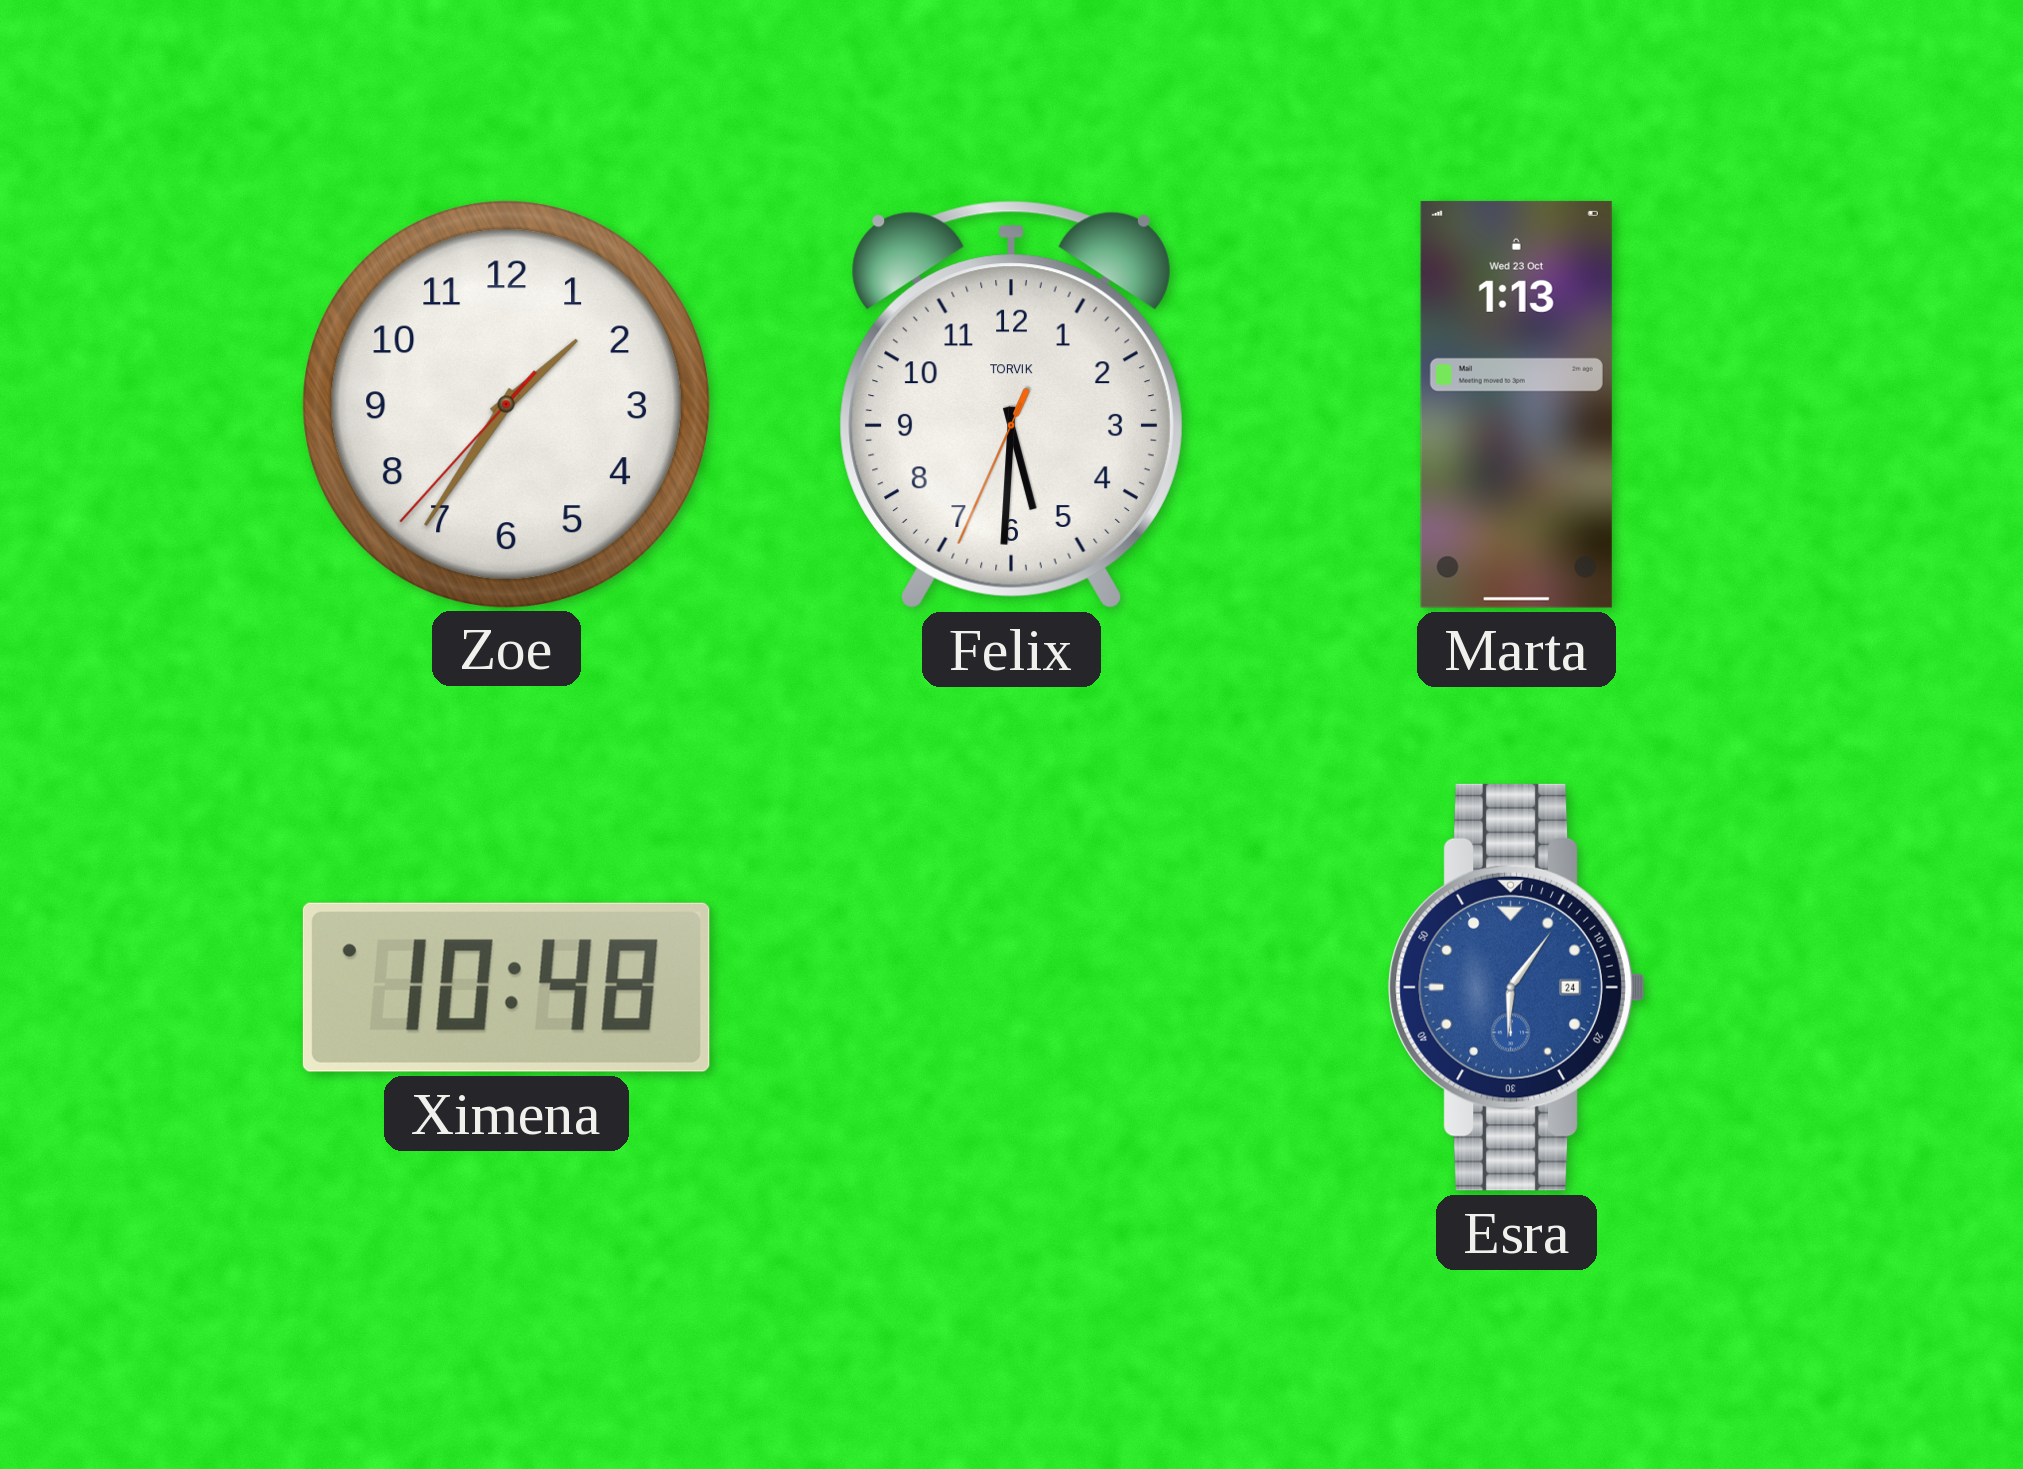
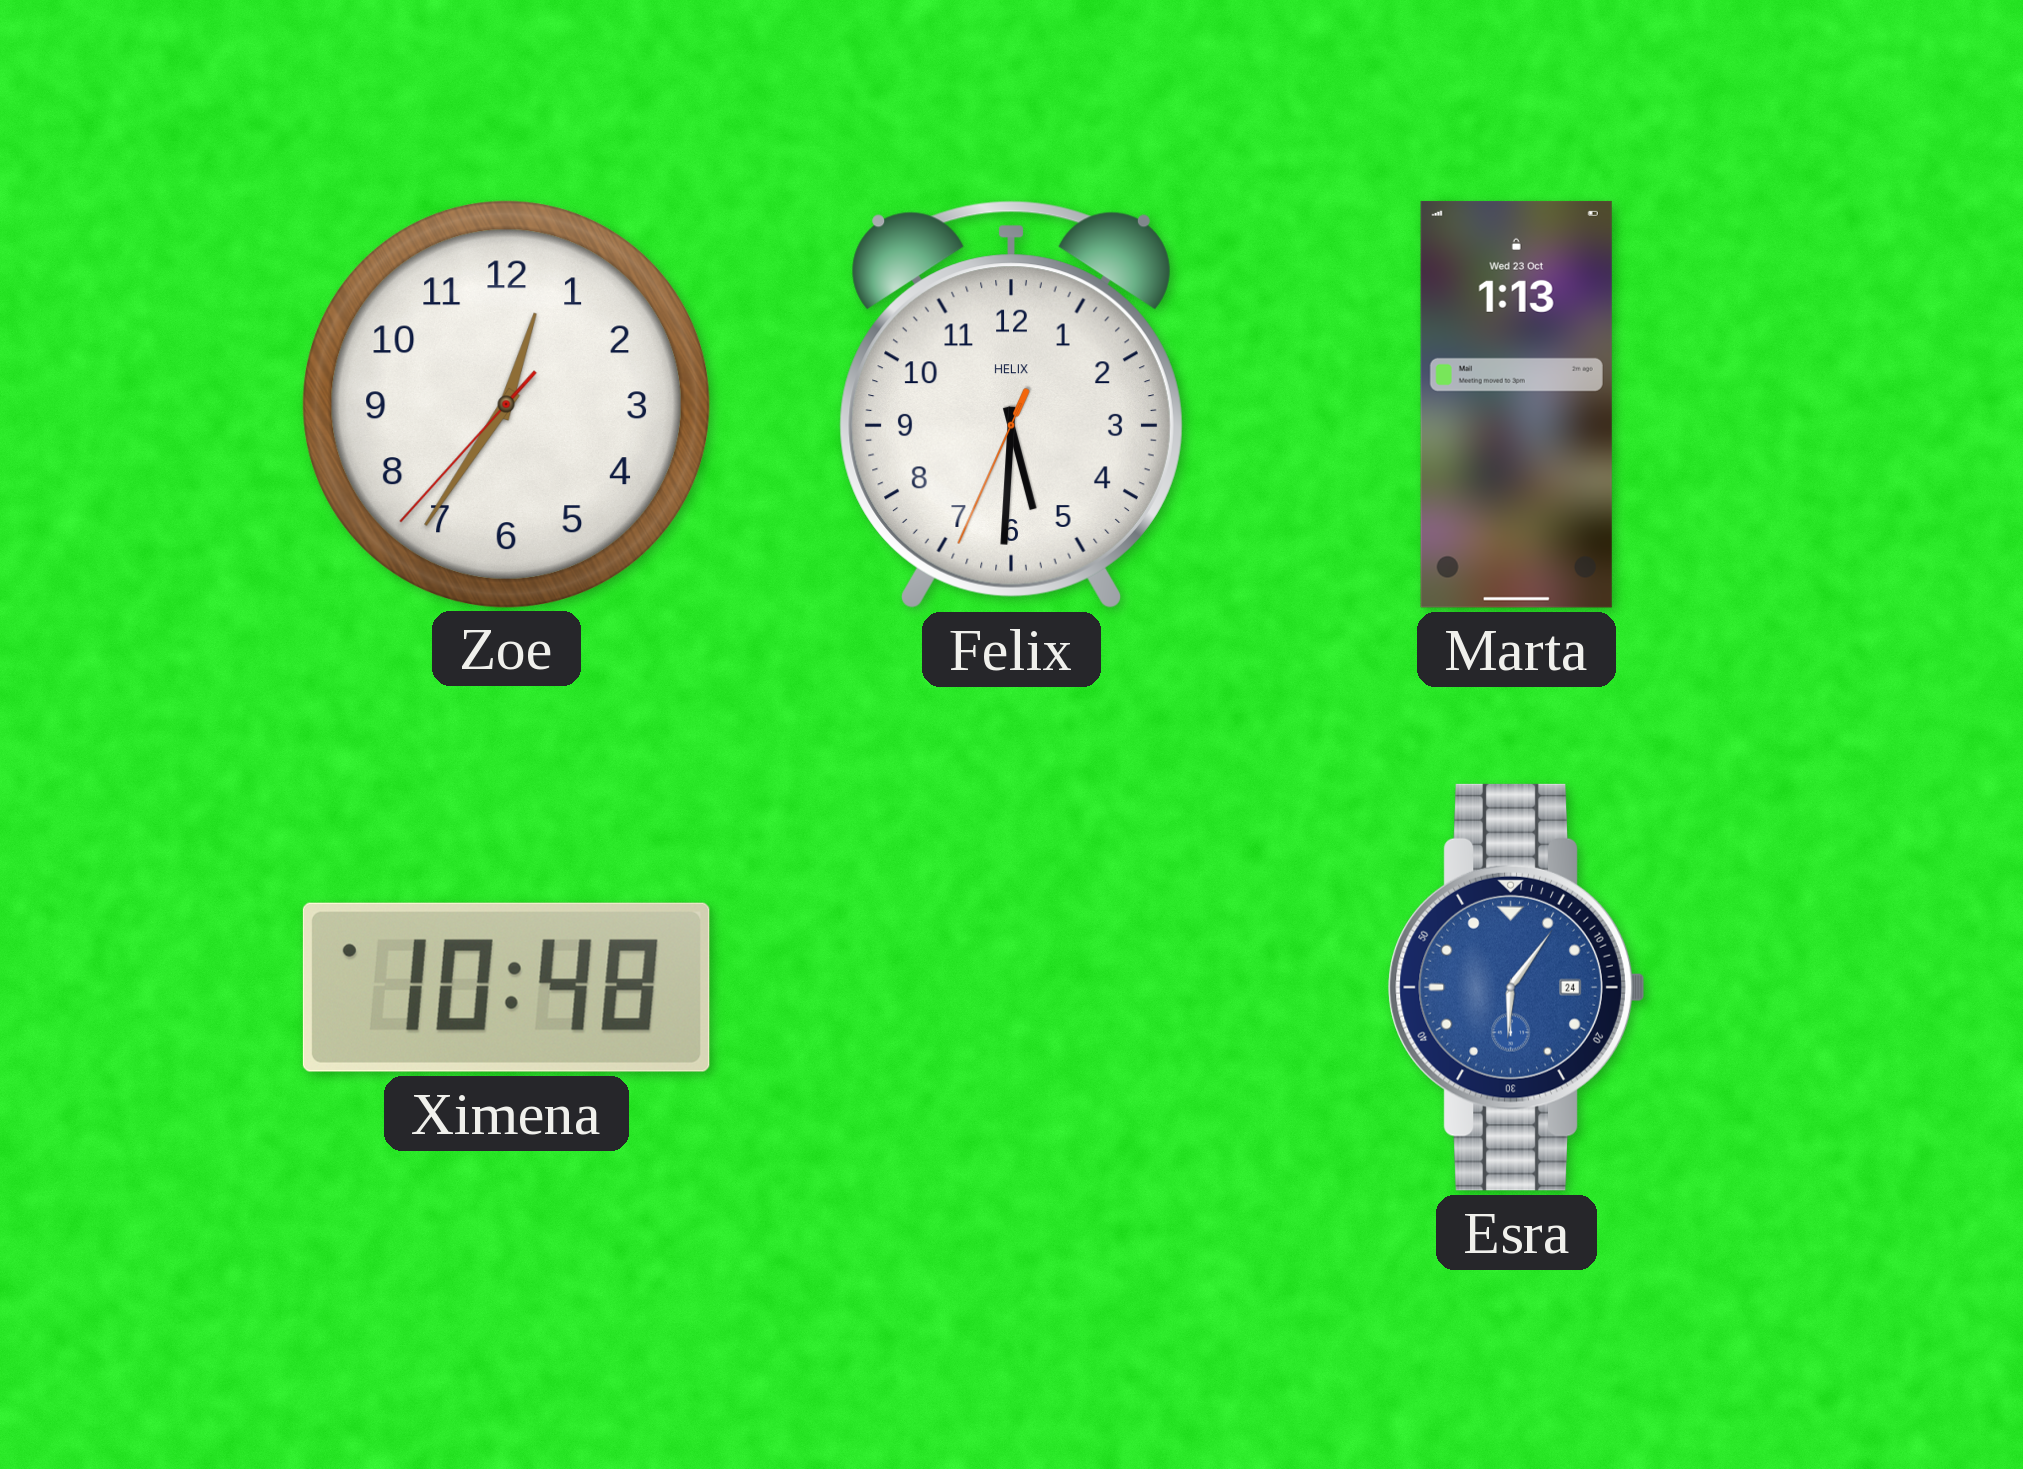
Zoe: 1:35 -> 12:35 (506, 404)
Felix brand: TORVIK -> HELIX (1011, 405)
